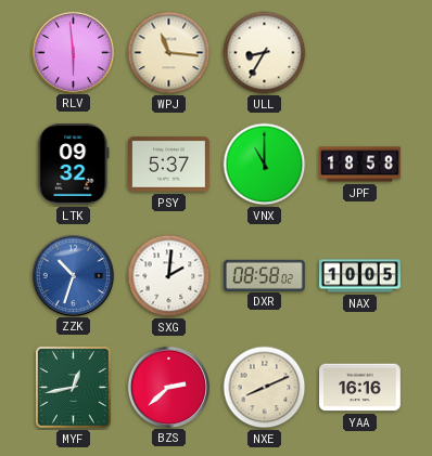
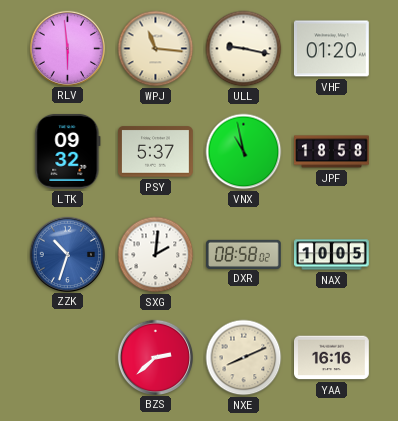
ULL: 8:35 -> 9:17 (244, 49)
VHF: none -> 01:20 (331, 49)
VNX: 11:00 -> 10:58 (244, 152)
MYF: 12:43 -> none (73, 387)
